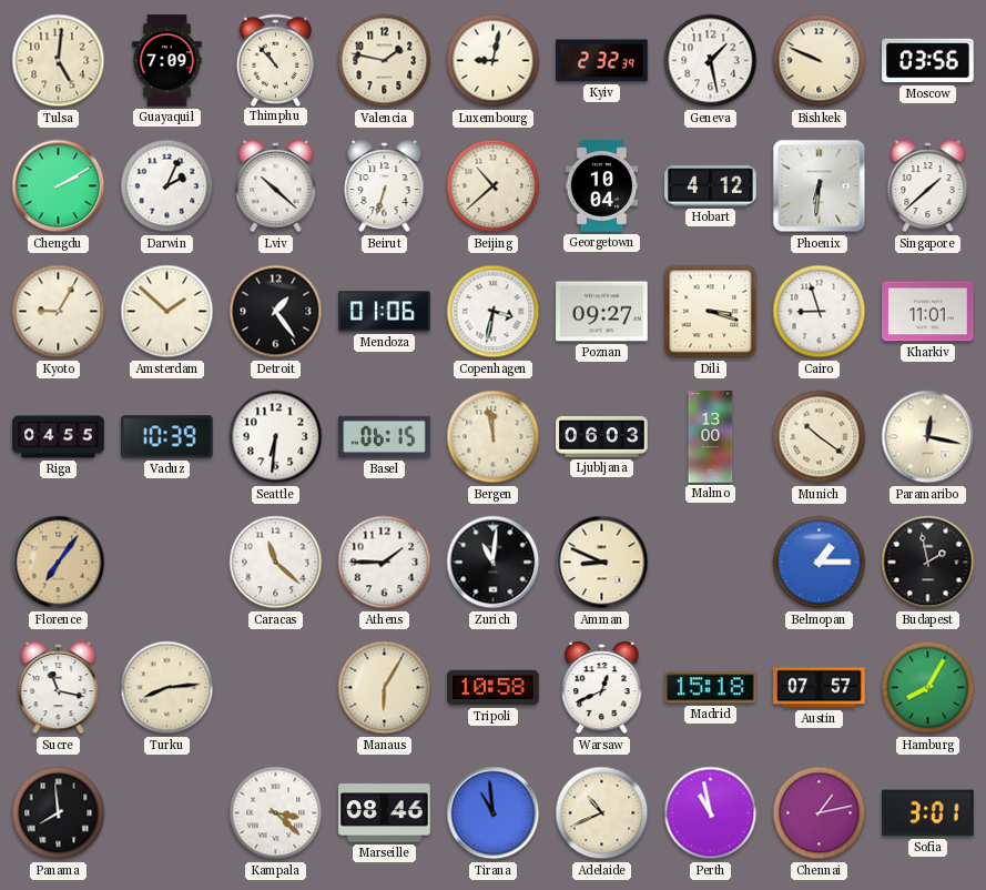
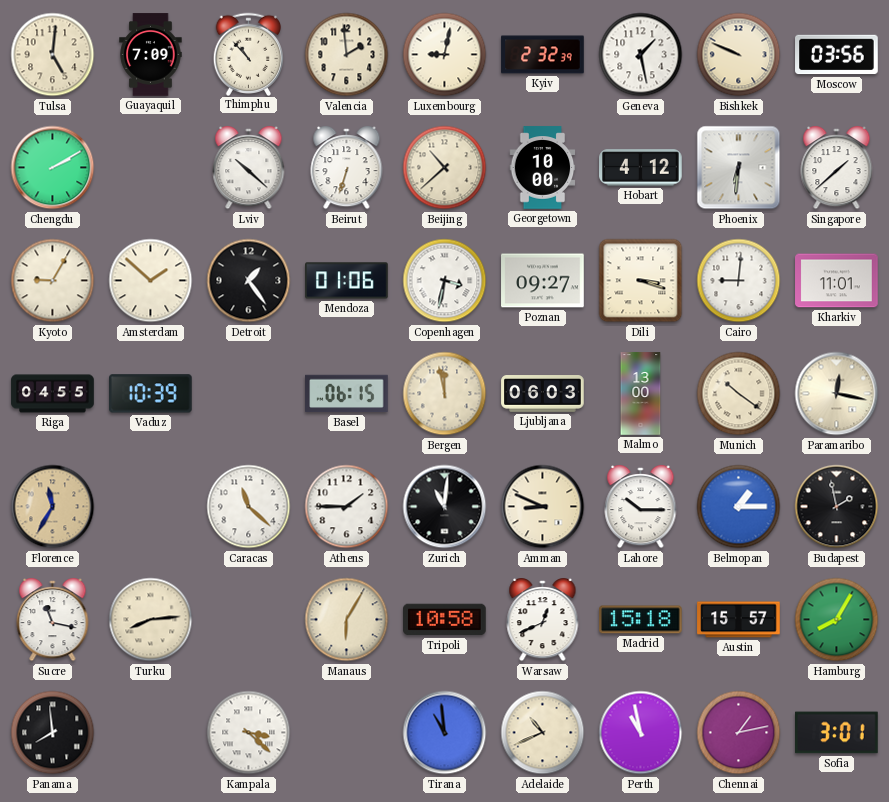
Valencia: 1:47 -> 1:59 (347, 55)
Darwin: 2:04 -> none (167, 186)
Georgetown: 10:04 -> 10:00 (543, 168)
Cairo: 8:57 -> 9:01 (739, 281)
Seattle: 6:31 -> none (276, 437)
Florence: 7:06 -> 11:35 (53, 507)
Lahore: none -> 10:15 (641, 508)
Austin: 07:57 -> 15:57 (739, 620)
Marseille: 08:46 -> none (385, 813)
